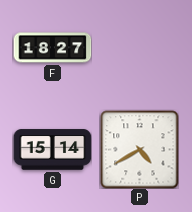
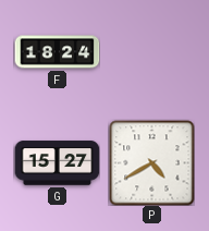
F: 18:27 -> 18:24 (57, 52)
G: 15:14 -> 15:27 (57, 163)
